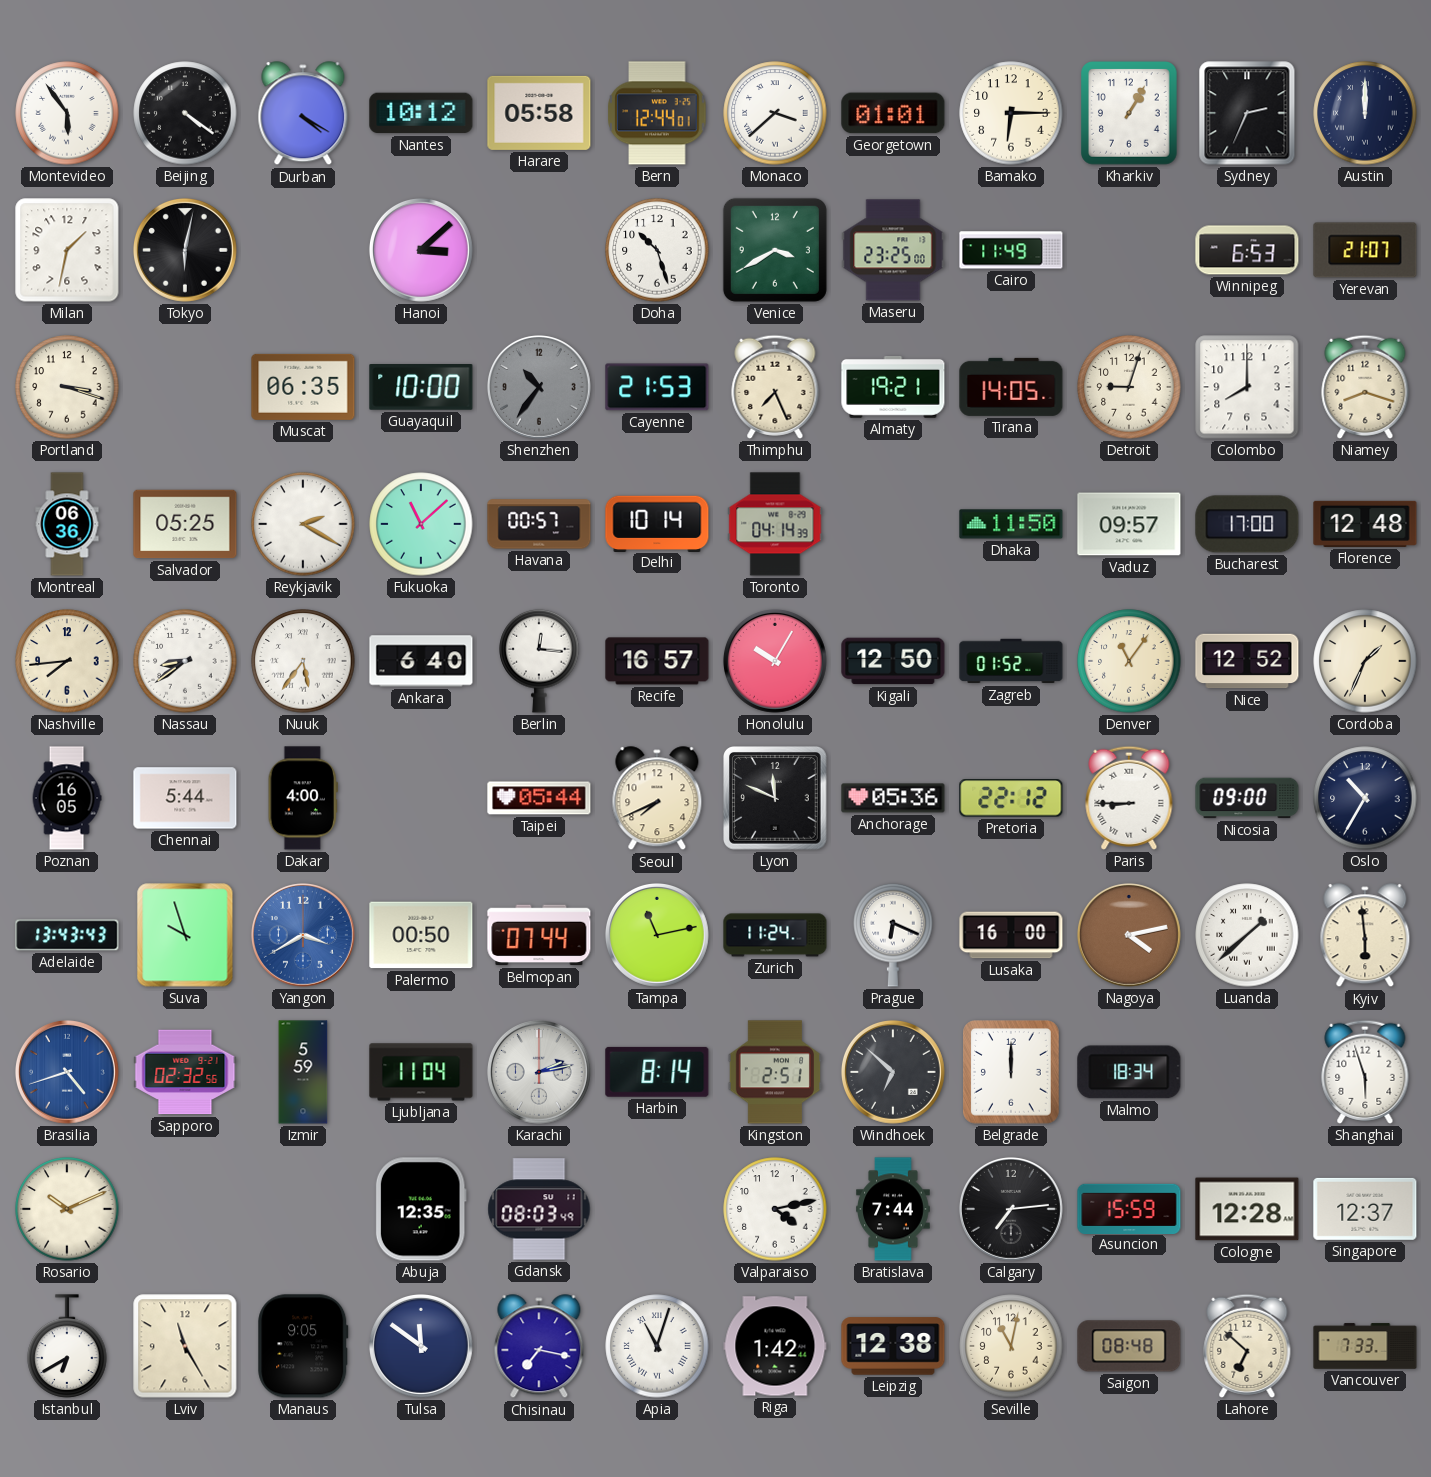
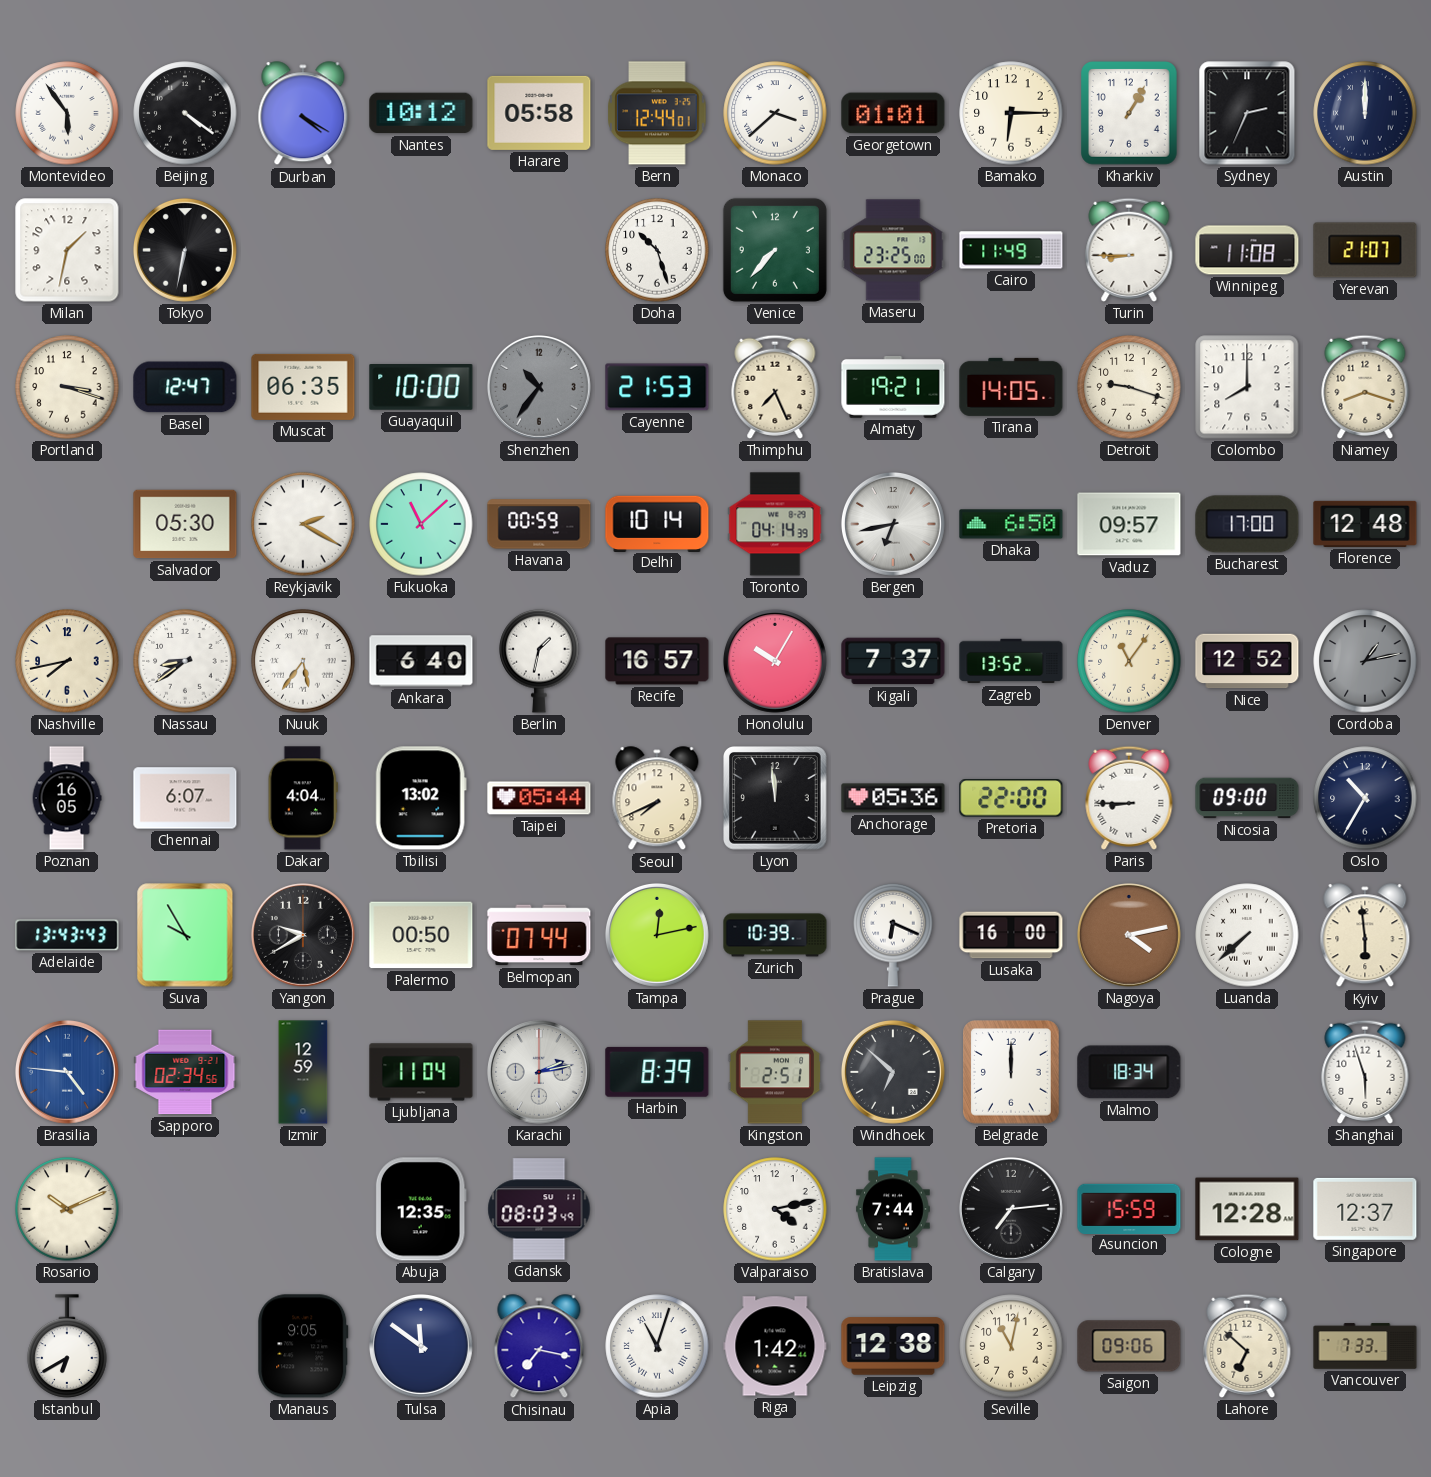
Tokyo: 6:02 -> 6:32 (185, 250)
Hanoi: 3:08 -> none (421, 250)
Venice: 3:40 -> 7:37 (775, 250)
Turin: none -> 8:45 (1129, 250)
Winnipeg: 6:53 -> 11:08 (1247, 250)
Basel: none -> 12:47 (185, 387)
Detroit: 9:03 -> 9:18 (1129, 387)
Montreal: 06:36 -> none (67, 524)
Salvador: 05:25 -> 05:30 (185, 524)
Havana: 00:57 -> 00:59 (539, 524)
Bergen: none -> 6:43 (893, 524)
Dhaka: 11:50 -> 6:50 (1011, 524)
Nashville: 7:44 -> 7:43 (67, 661)
Berlin: 12:16 -> 1:32 (539, 661)
Kigali: 12:50 -> 7:37 (893, 661)
Zagreb: 01:52 -> 13:52 (1011, 661)
Cordoba: 1:34 -> 1:13 (1365, 661)
Cordoba dial: cream -> grey (1365, 661)
Chennai: 5:44 -> 6:07 (185, 798)
Dakar: 4:00 -> 4:04 (303, 798)
Tbilisi: none -> 13:02 (421, 798)
Lyon: 11:49 -> 11:59 (776, 799)
Pretoria: 22:12 -> 22:00 (1011, 798)
Suva: 9:57 -> 9:55 (185, 935)
Yangon: 3:40 -> 9:40 (303, 935)
Yangon dial: blue -> black (303, 935)
Tampa: 11:13 -> 12:13 (657, 935)
Zurich: 11:24 -> 10:39 (775, 935)
Luanda: 1:38 -> 7:38 (1247, 935)
Brasilia: 4:42 -> 4:46 (67, 1072)
Sapporo: 02:32 -> 02:34 (185, 1072)
Izmir: 5:59 -> 12:59 (303, 1072)
Harbin: 8:14 -> 8:39 (657, 1072)
Lviv: 11:25 -> none (185, 1346)
Saigon: 08:48 -> 09:06 (1129, 1346)
